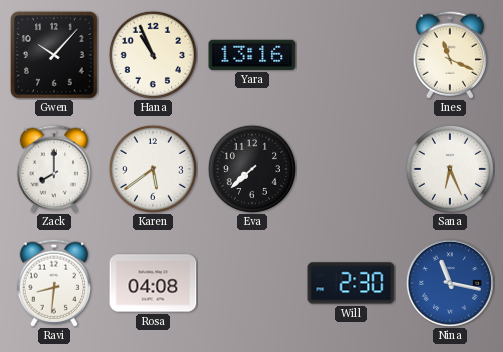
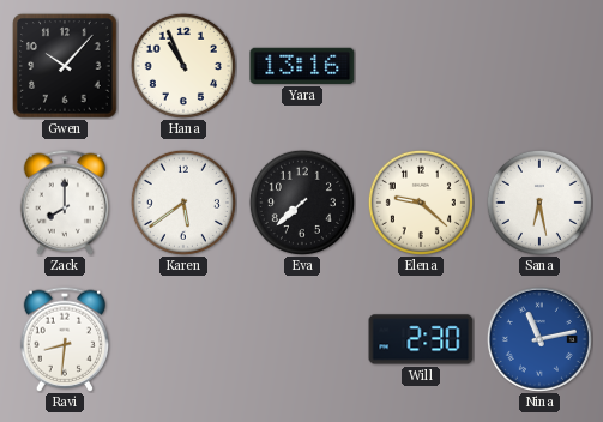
Ines: 11:19 -> none (450, 55)
Elena: none -> 9:22 (421, 203)
Sana: 6:26 -> 6:28 (539, 203)
Rosa: 04:08 -> none (153, 283)
Nina: 11:17 -> 11:13 (539, 339)
